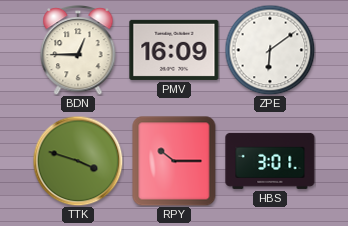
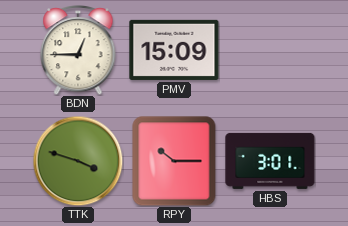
PMV: 16:09 -> 15:09 (174, 50)
ZPE: 6:09 -> none (270, 50)
